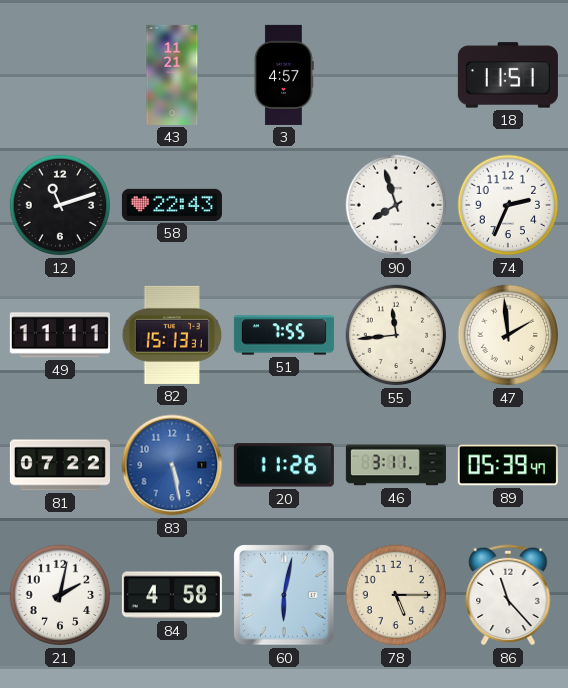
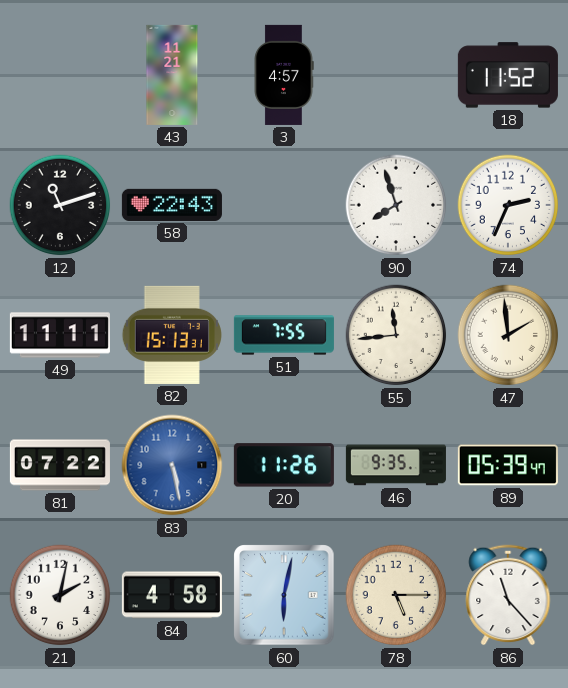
18: 11:51 -> 11:52 (508, 75)
46: 3:11 -> 9:35 (396, 465)
